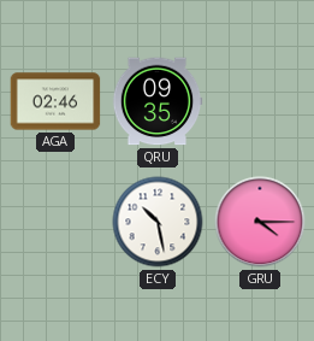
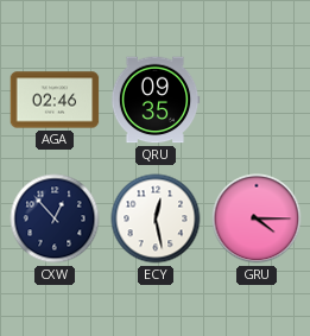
CXW: none -> 12:53 (55, 218)
ECY: 10:28 -> 12:28 (156, 218)
